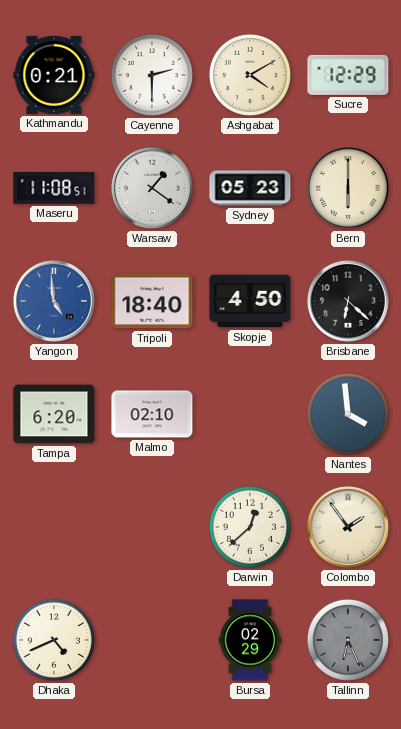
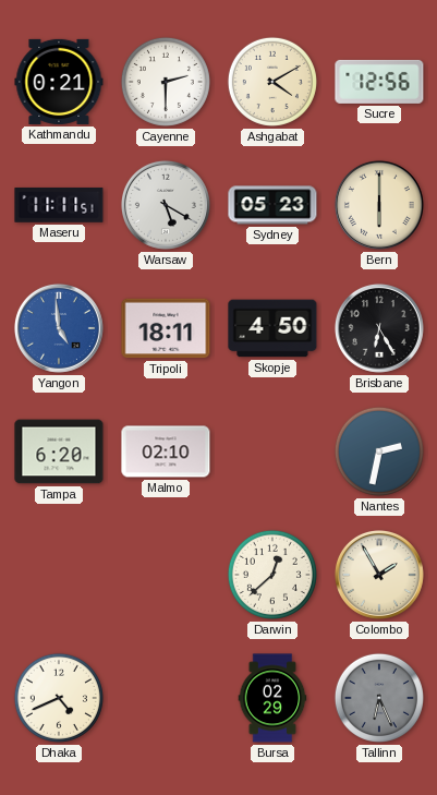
Sucre: 12:29 -> 12:56 (379, 82)
Maseru: 11:08 -> 11:11 (59, 205)
Warsaw: 1:21 -> 5:20 (166, 205)
Tripoli: 18:40 -> 18:11 (166, 328)
Brisbane: 6:22 -> 6:25 (379, 328)
Nantes: 3:59 -> 2:32 (379, 451)
Colombo: 1:54 -> 1:55 (379, 575)
